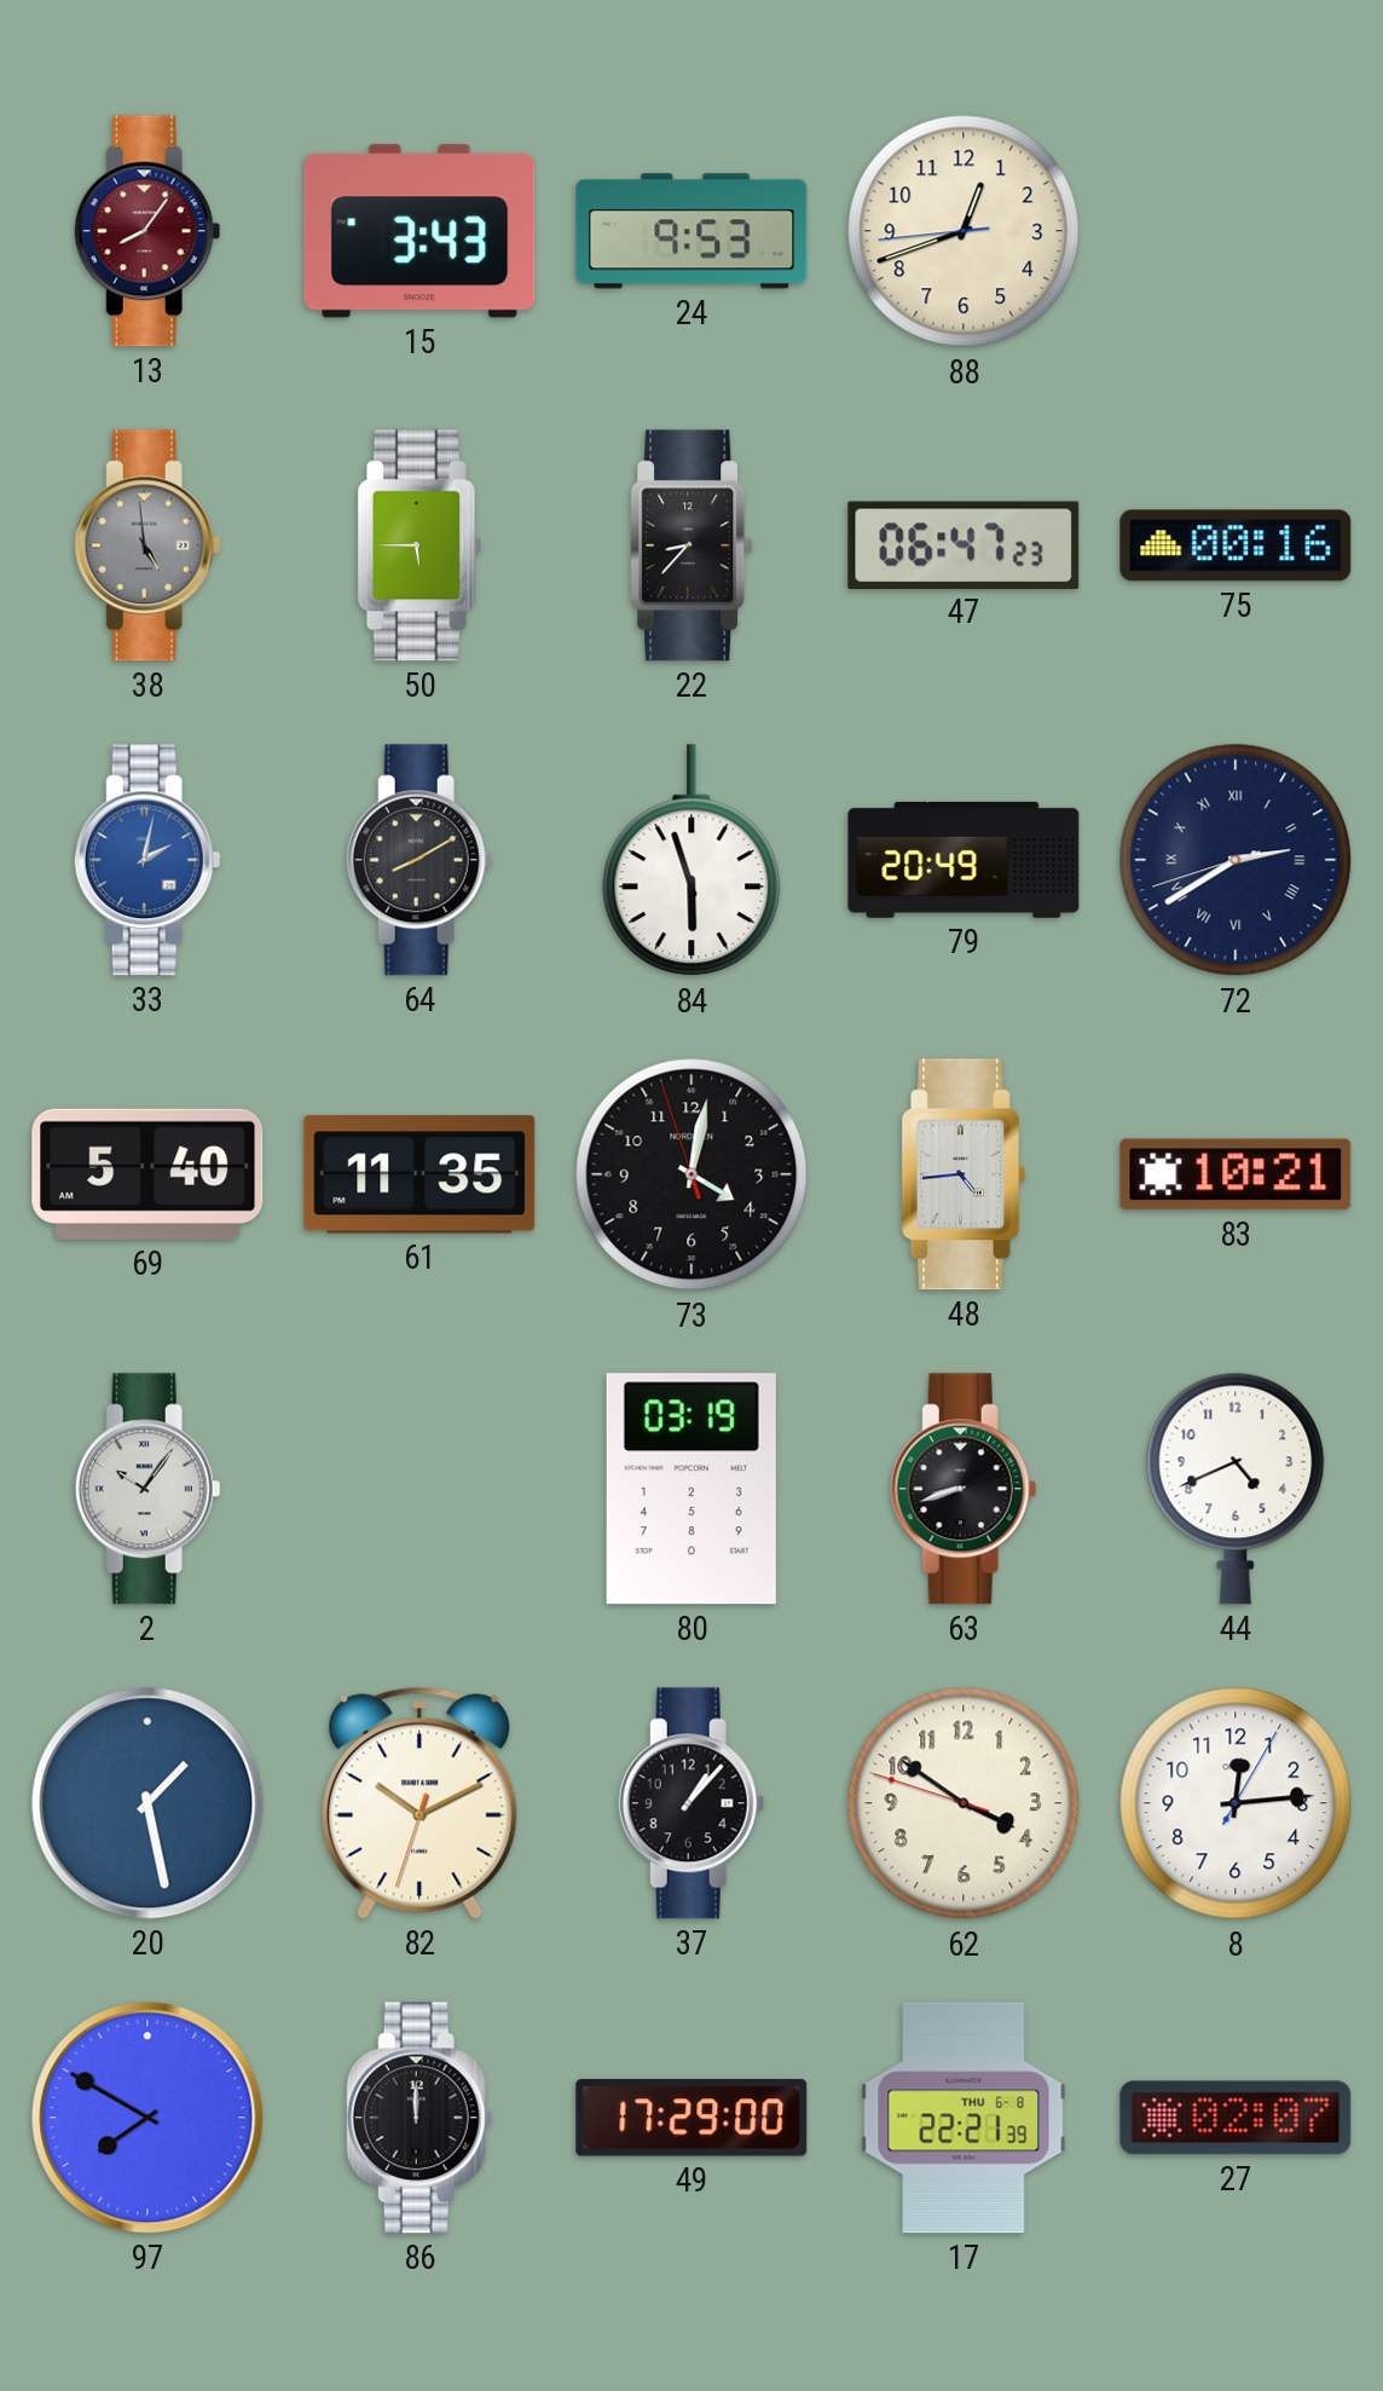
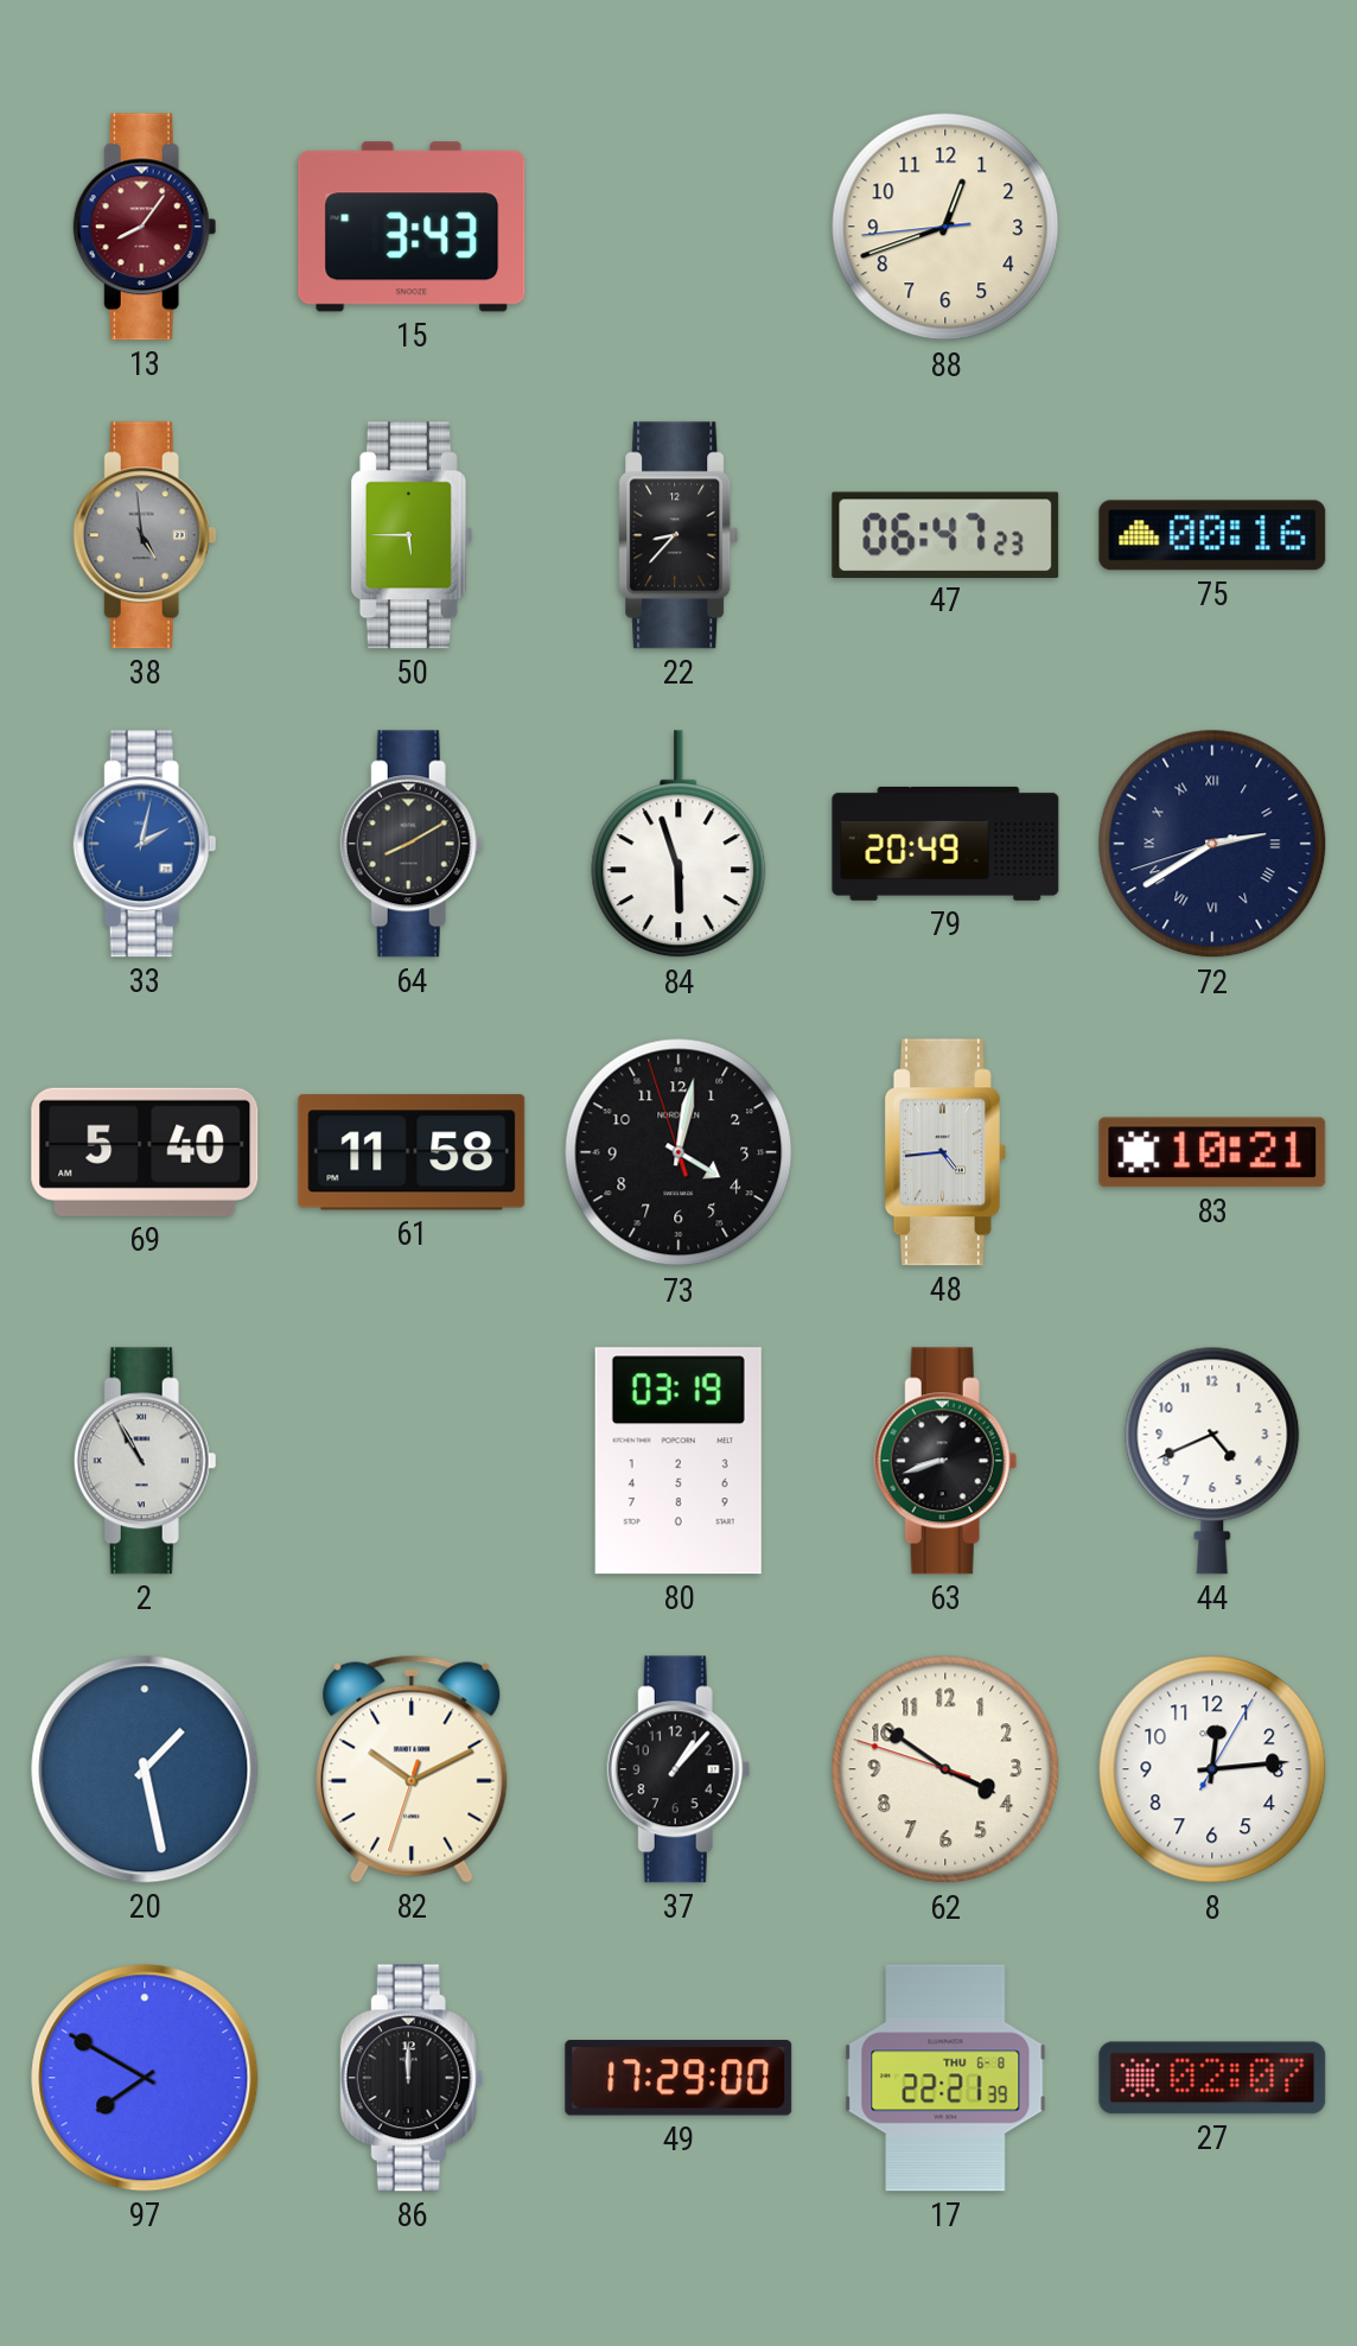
24: 9:53 -> none (691, 231)
61: 11:35 -> 11:58 (412, 1152)
2: 10:06 -> 10:55 (145, 1461)
